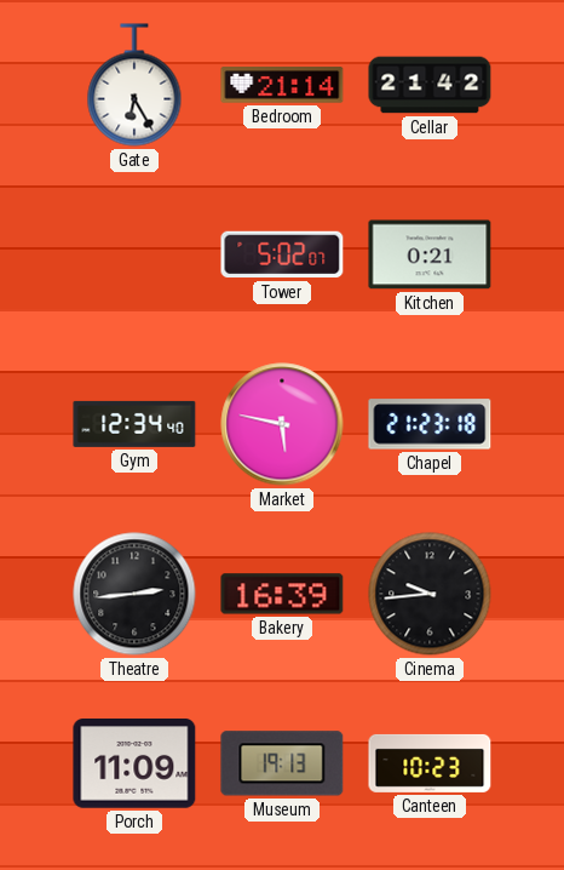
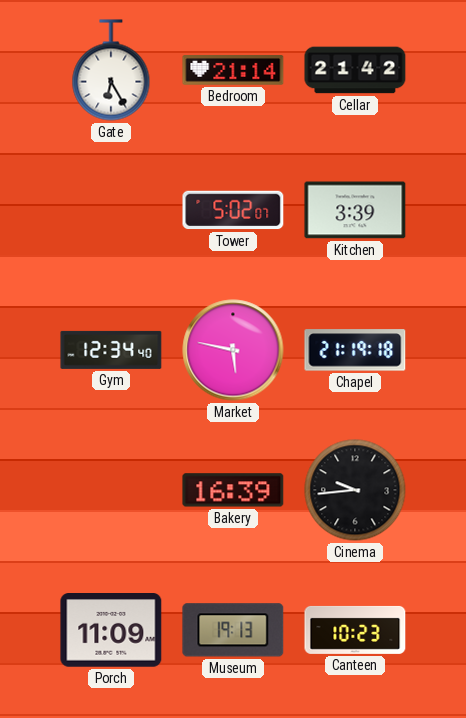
Kitchen: 0:21 -> 3:39 (355, 210)
Chapel: 21:23 -> 21:19 (355, 350)
Theatre: 2:44 -> none (134, 594)
